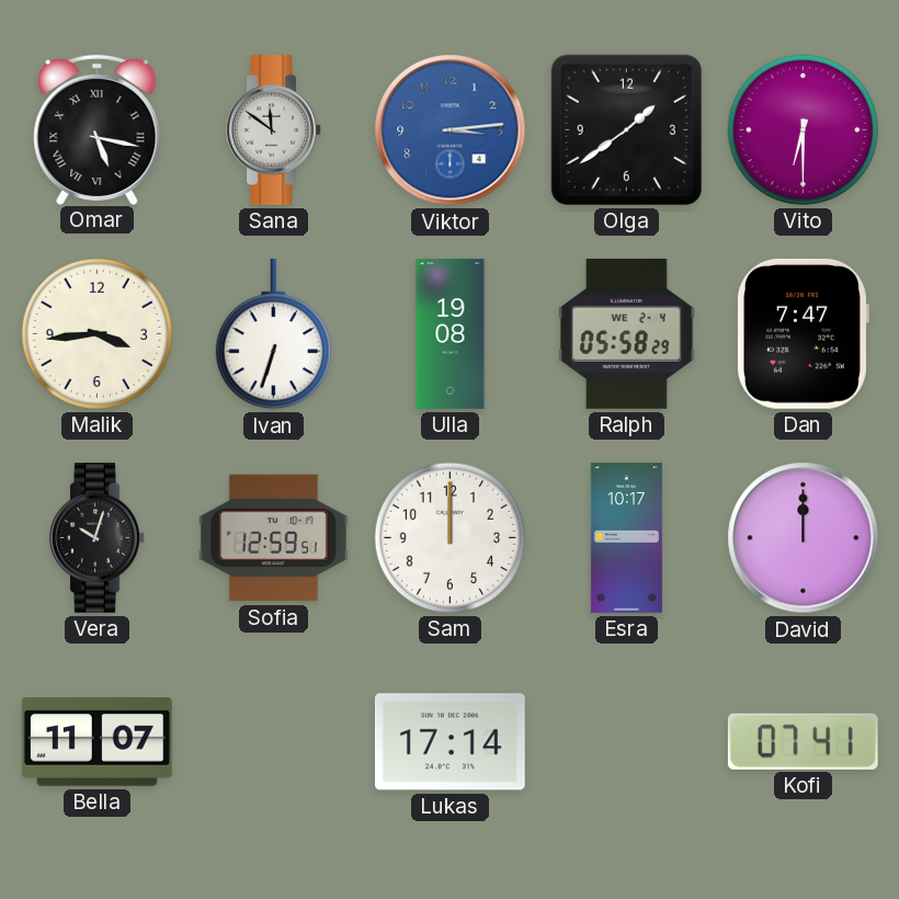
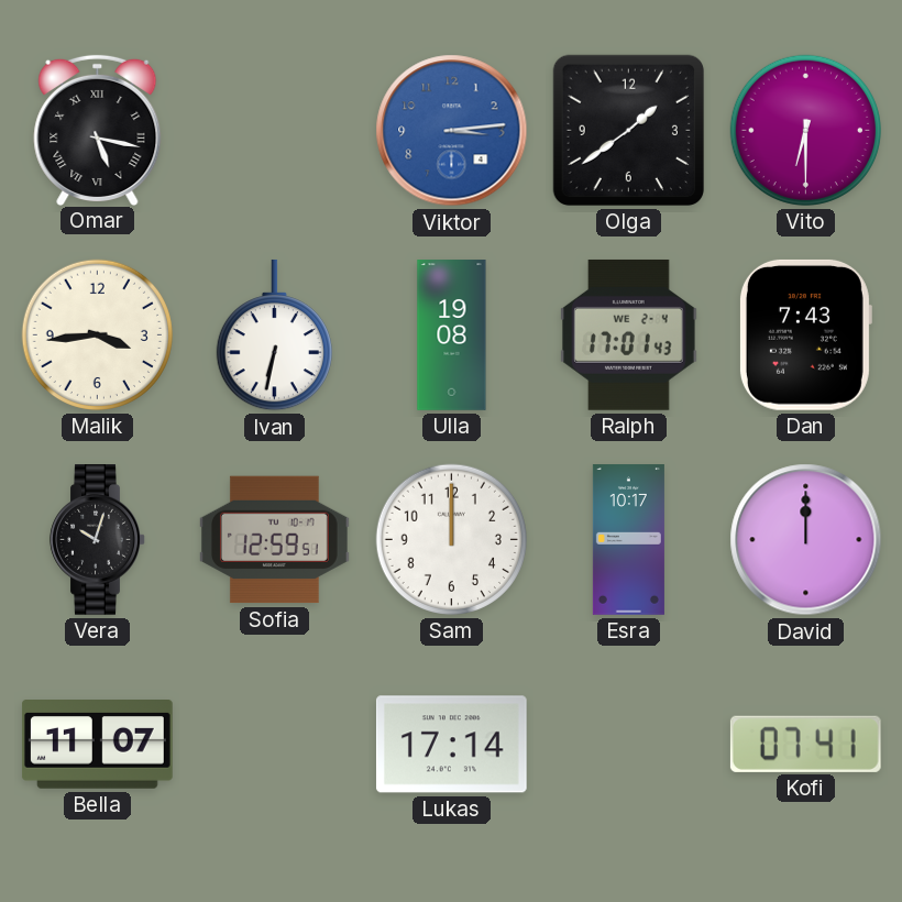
Sana: 11:51 -> none (274, 130)
Ivan: 6:33 -> 6:32 (274, 335)
Ralph: 05:58 -> 17:01 (629, 334)
Dan: 7:47 -> 7:43 (805, 334)
